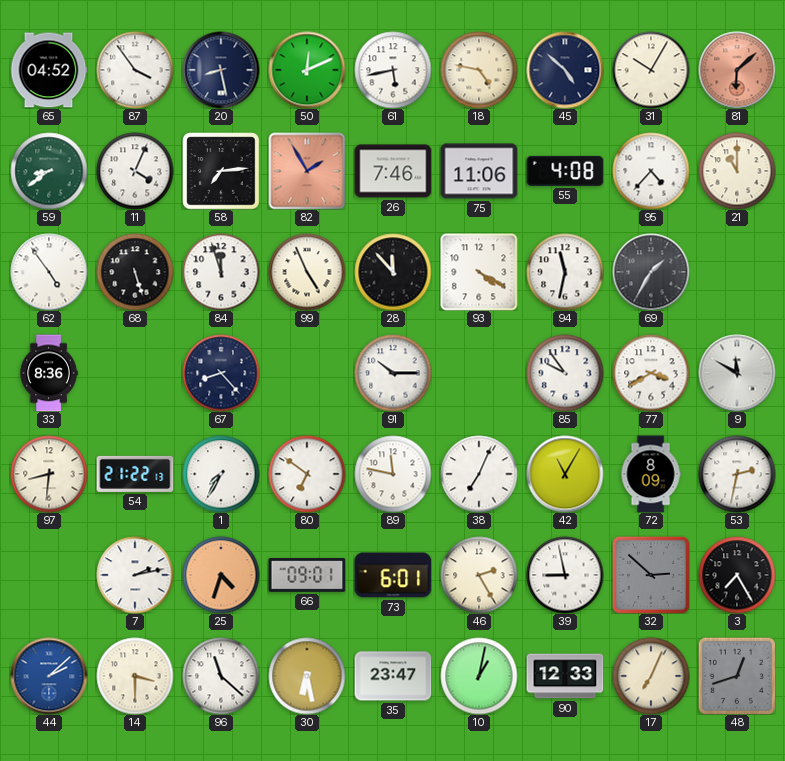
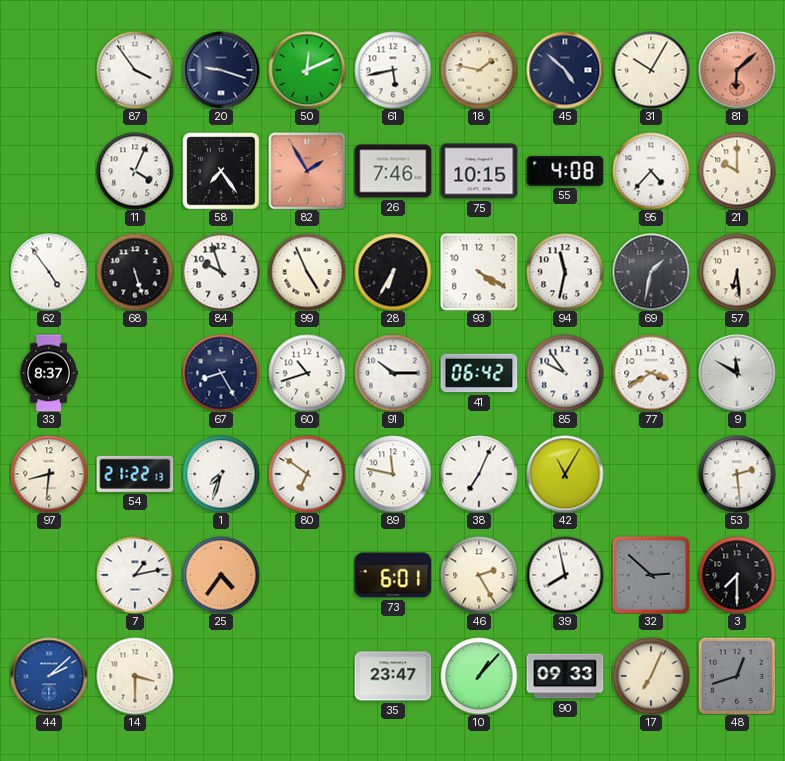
65: 04:52 -> none (49, 70)
20: 8:28 -> 9:18 (221, 70)
18: 4:47 -> 1:47 (479, 70)
59: 8:39 -> none (49, 171)
58: 7:14 -> 7:24 (221, 171)
75: 11:06 -> 10:15 (479, 171)
21: 11:00 -> 10:00 (737, 171)
84: 11:57 -> 9:57 (221, 272)
28: 11:53 -> 6:35 (393, 272)
69: 1:35 -> 1:32 (651, 272)
57: none -> 6:29 (737, 272)
33: 8:36 -> 8:37 (49, 373)
67: 8:23 -> 8:25 (221, 373)
60: none -> 10:42 (307, 373)
41: none -> 06:42 (479, 373)
1: 7:35 -> 7:33 (221, 474)
72: 8:09 -> none (651, 474)
53: 2:32 -> 2:29 (737, 474)
7: 2:13 -> 1:13 (135, 575)
25: 4:33 -> 4:36 (221, 575)
66: 09:01 -> none (307, 575)
39: 8:58 -> 7:58 (565, 575)
3: 7:25 -> 7:30 (737, 575)
96: 11:22 -> none (221, 676)
30: 6:28 -> none (307, 676)
10: 1:02 -> 1:07 (479, 676)
90: 12:33 -> 09:33 (565, 676)
